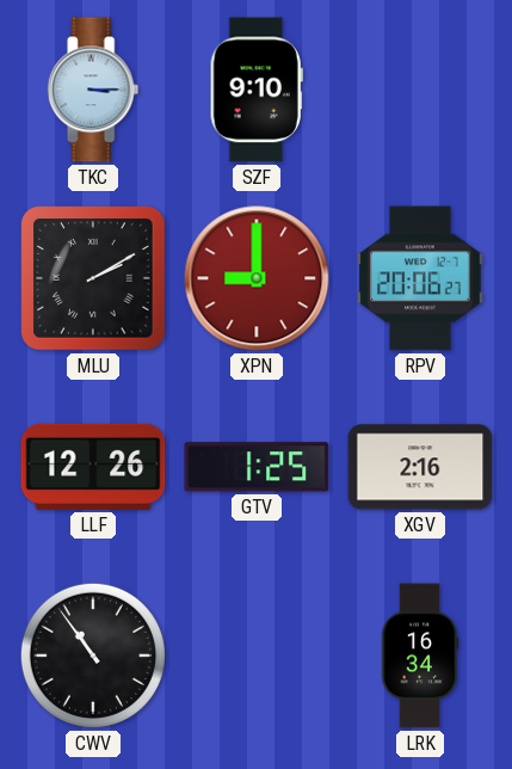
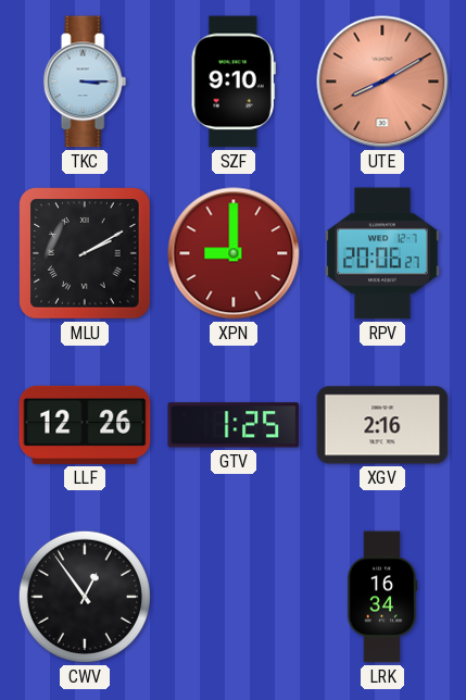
UTE: none -> 8:10 (382, 82)
CWV: 10:54 -> 12:54 (85, 597)
